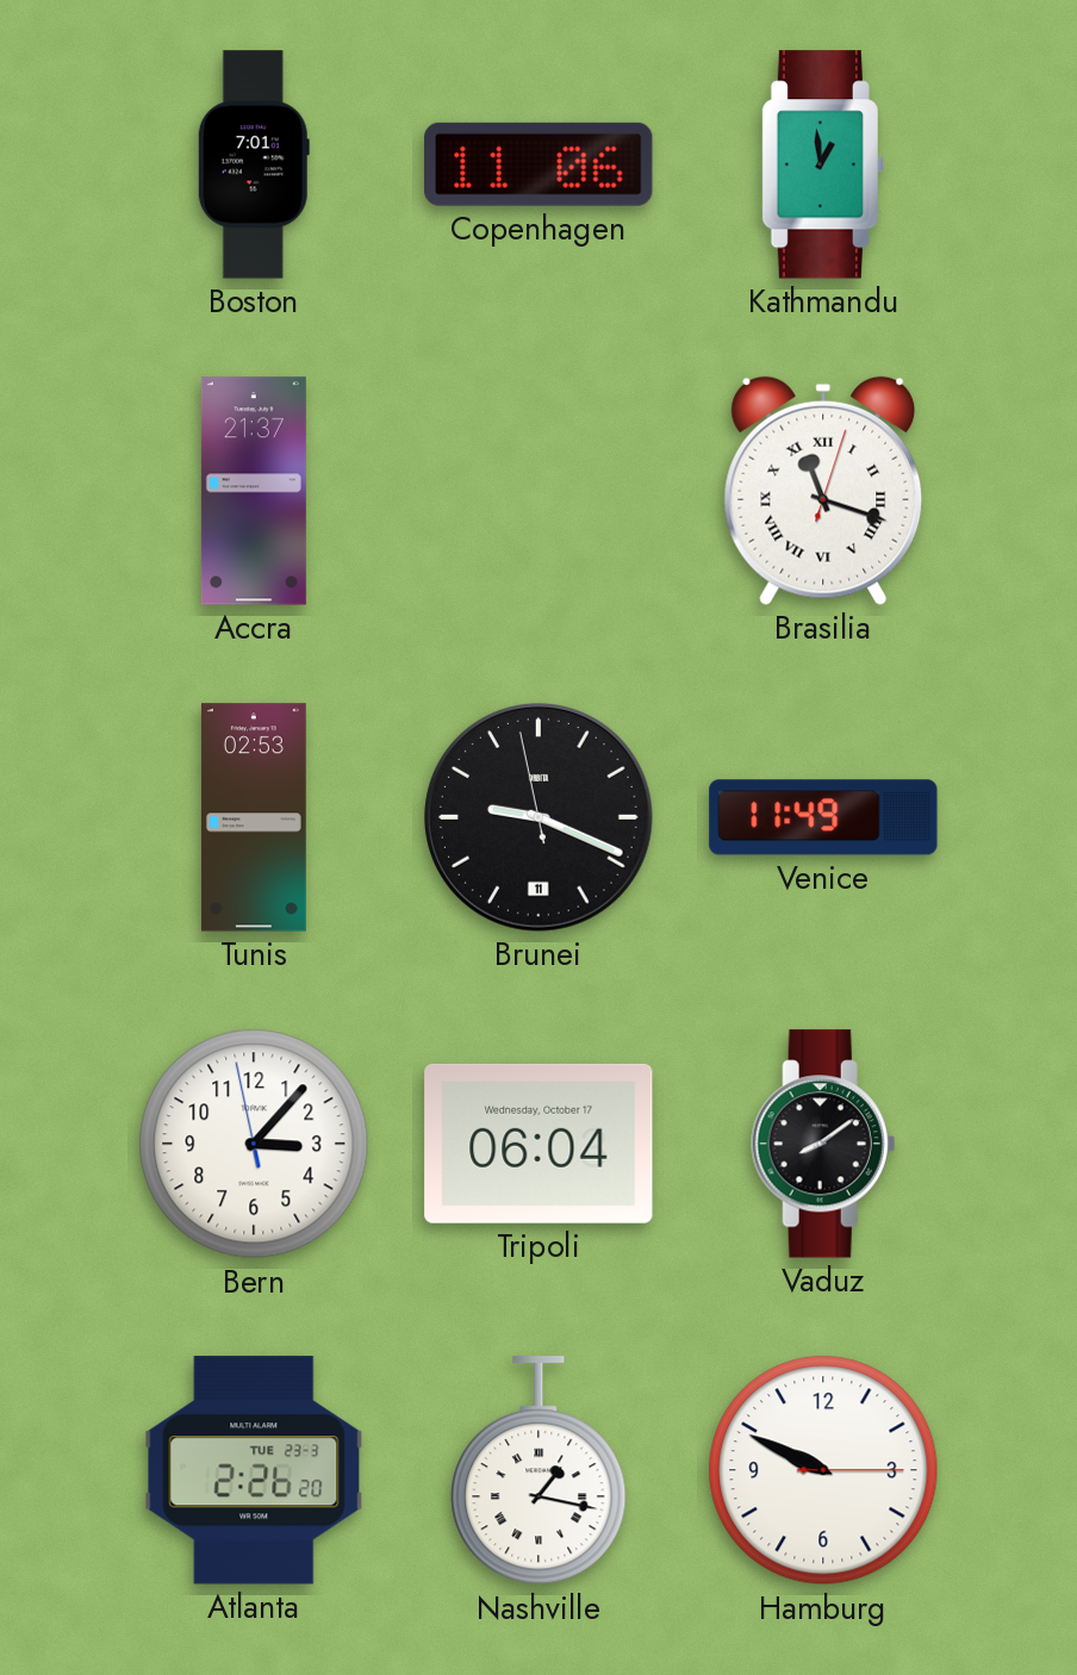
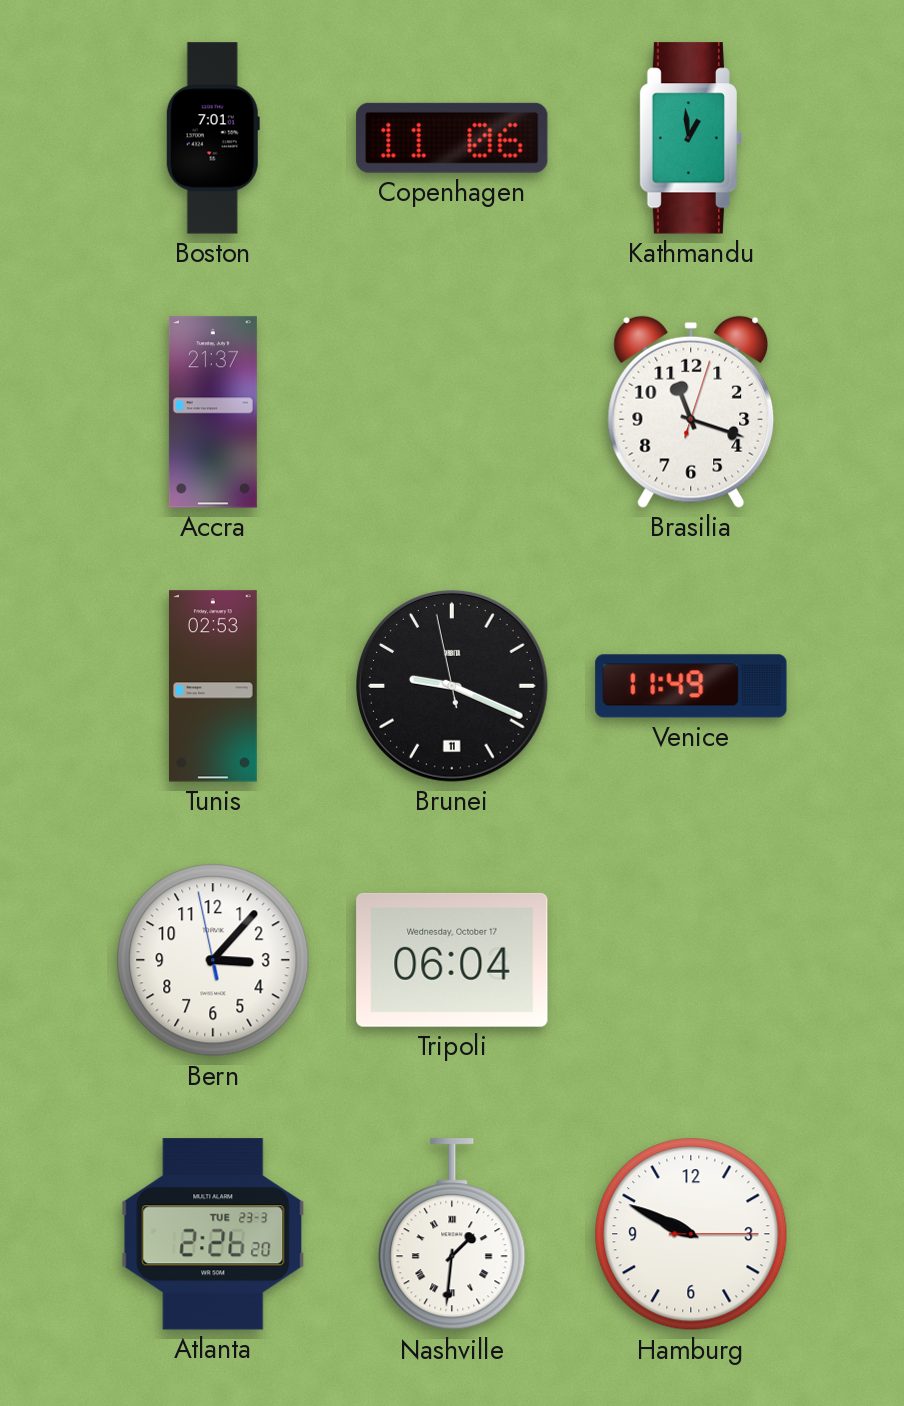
Brasilia numerals: Roman -> Arabic (691, 412)
Vaduz: 8:09 -> none (823, 1144)
Nashville: 1:17 -> 1:31 (452, 1235)
